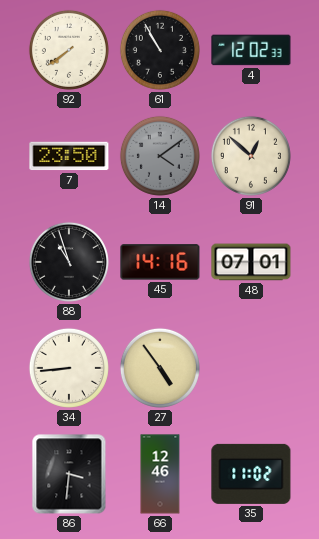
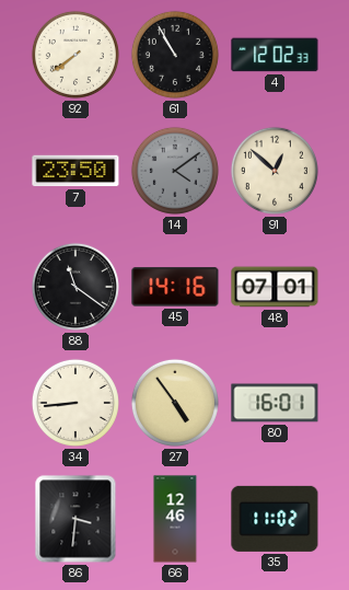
88: 10:57 -> 11:21 (75, 287)
80: none -> 16:01 (275, 403)
